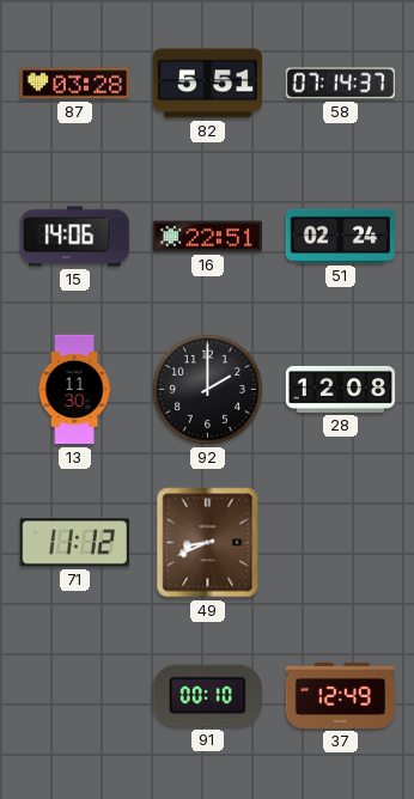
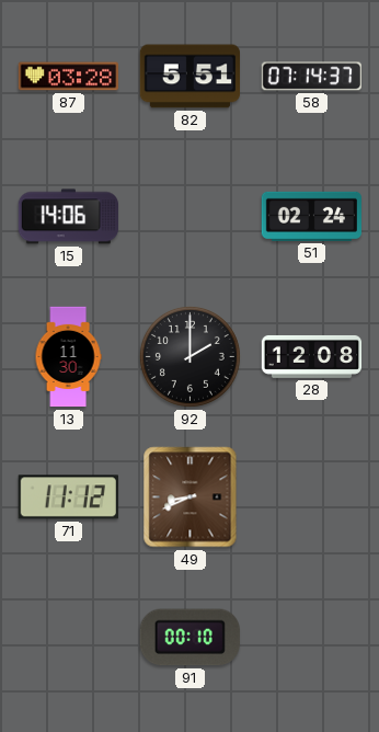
16: 22:51 -> none (208, 237)
37: 12:49 -> none (340, 695)
